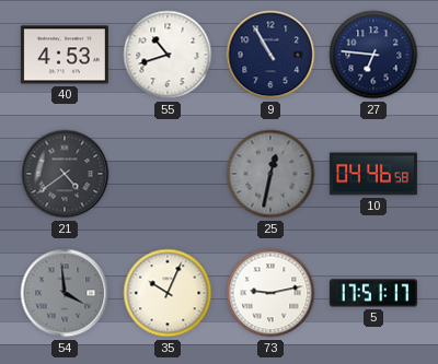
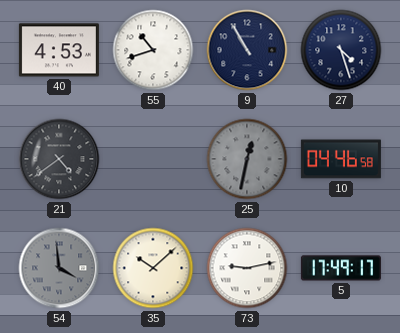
27: 6:46 -> 4:27 (341, 50)
35: 10:04 -> 10:08 (153, 268)
5: 17:51 -> 17:49 (341, 268)
